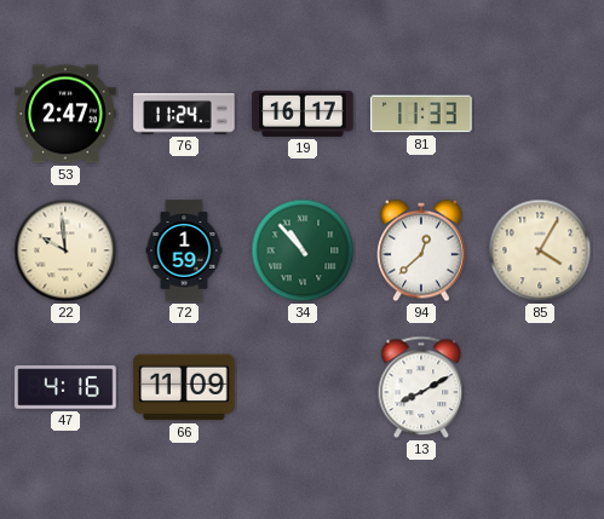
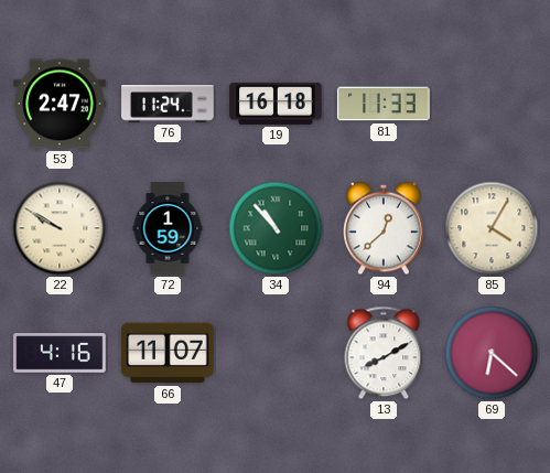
19: 16:17 -> 16:18 (276, 104)
22: 9:59 -> 9:50 (60, 228)
66: 11:09 -> 11:07 (168, 353)
69: none -> 6:22 (492, 353)
